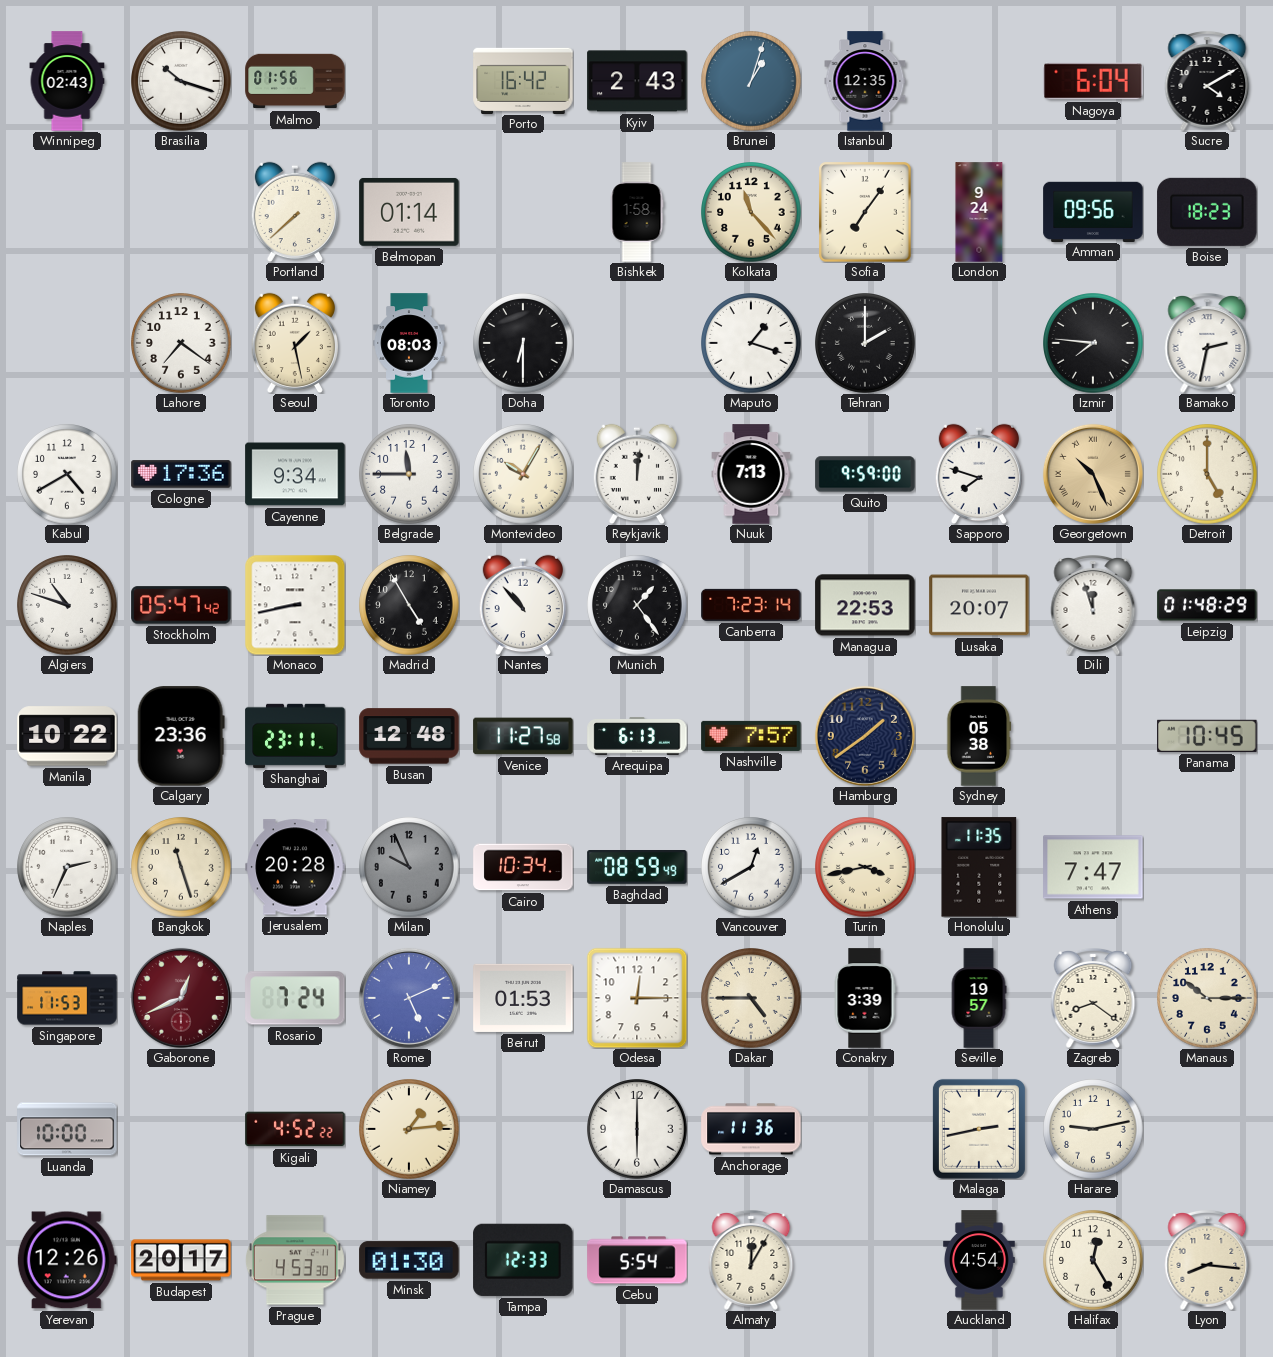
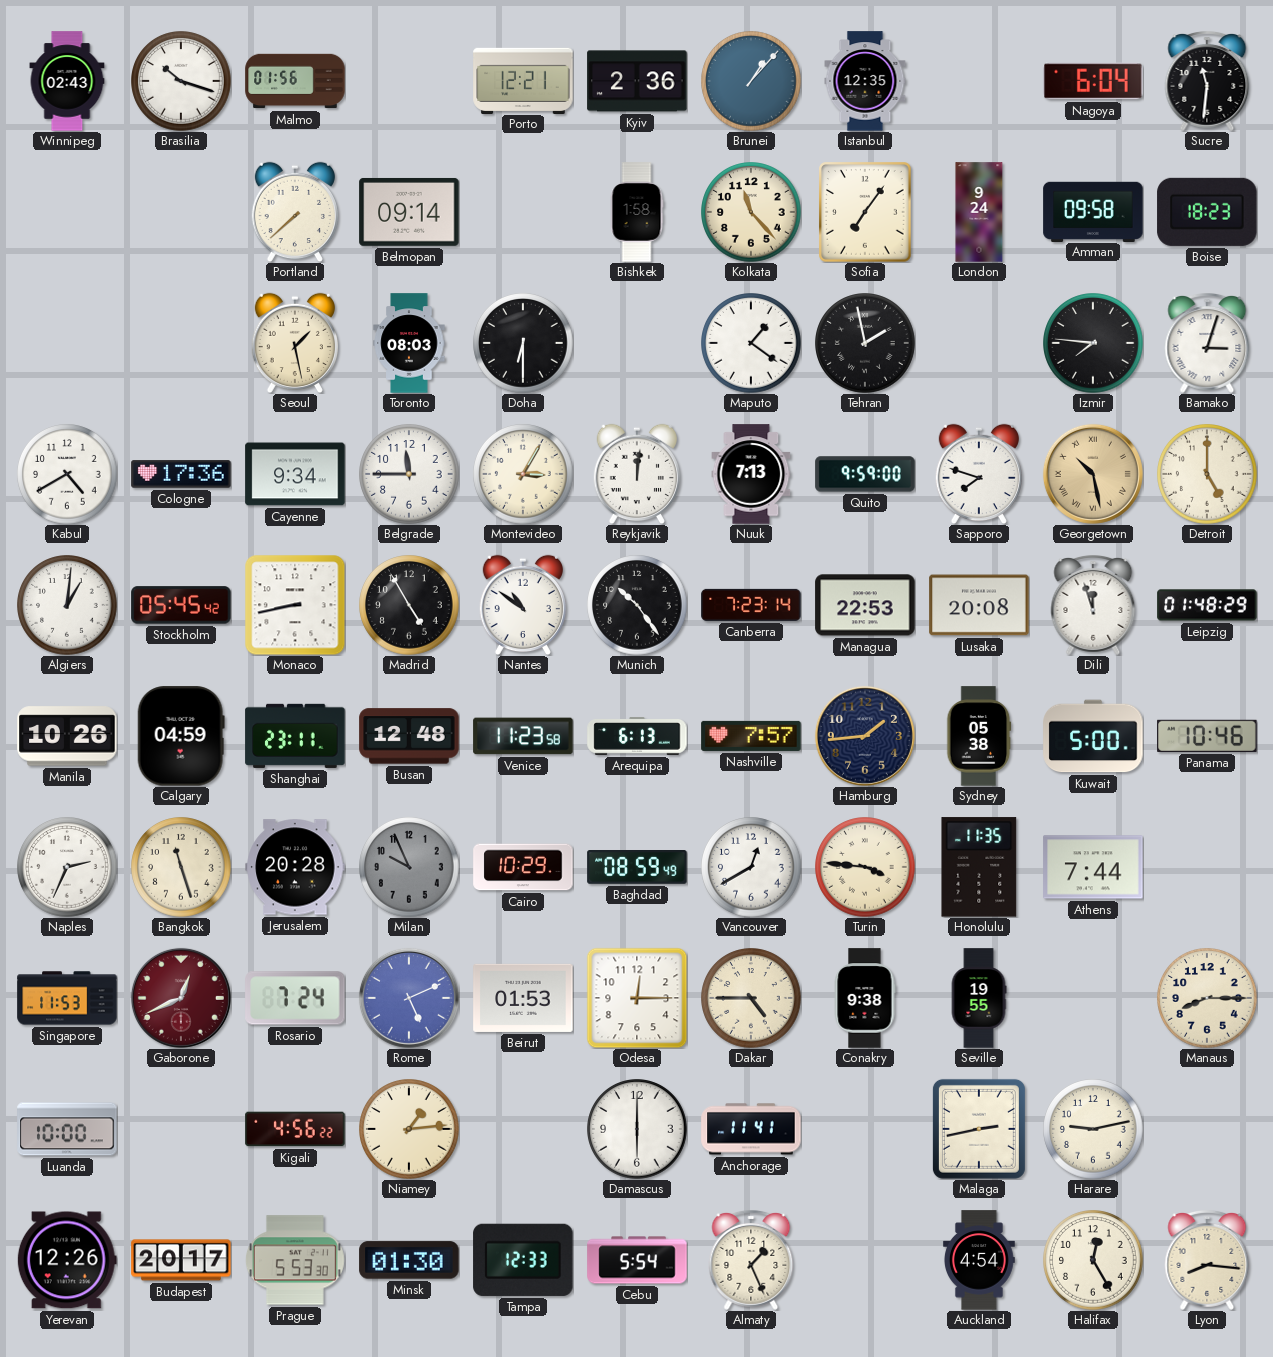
Porto: 16:42 -> 12:21 (523, 80)
Kyiv: 2:43 -> 2:36 (637, 81)
Brunei: 1:03 -> 1:07 (751, 81)
Sucre: 4:10 -> 11:31 (1207, 82)
Belmopan: 01:14 -> 09:14 (409, 212)
Amman: 09:56 -> 09:58 (1093, 211)
Lahore: 7:21 -> none (181, 343)
Maputo: 1:18 -> 1:21 (751, 343)
Tehran: 2:00 -> 1:58 (865, 343)
Bamako: 2:32 -> 3:03 (1207, 344)
Montevideo: 10:05 -> 3:05 (523, 474)
Georgetown: 10:26 -> 10:28 (1093, 474)
Algiers: 10:48 -> 1:01 (67, 605)
Stockholm: 05:47 -> 05:45 (181, 605)
Nantes: 10:53 -> 10:51 (523, 605)
Munich: 1:24 -> 10:24 (637, 605)
Lusaka: 20:07 -> 20:08 (979, 605)
Manila: 10:22 -> 10:26 (67, 736)
Calgary: 23:36 -> 04:59 (181, 736)
Venice: 11:27 -> 11:23 (523, 736)
Hamburg: 1:39 -> 1:44 (865, 736)
Kuwait: none -> 5:00 (1093, 736)
Panama: 10:45 -> 10:46 (1207, 736)
Cairo: 10:34 -> 10:29 (523, 867)
Turin: 3:43 -> 3:46 (865, 867)
Athens: 7:47 -> 7:44 (1093, 867)
Conakry: 3:39 -> 9:38 (865, 998)
Seville: 19:57 -> 19:55 (979, 998)
Zagreb: 8:21 -> none (1093, 999)
Manaus: 10:15 -> 8:15 (1207, 998)
Kigali: 4:52 -> 4:56 (295, 1129)
Anchorage: 11:36 -> 11:41 (751, 1129)
Prague: 4:53 -> 5:53 (295, 1260)
Almaty: 12:05 -> 1:26 (751, 1261)
